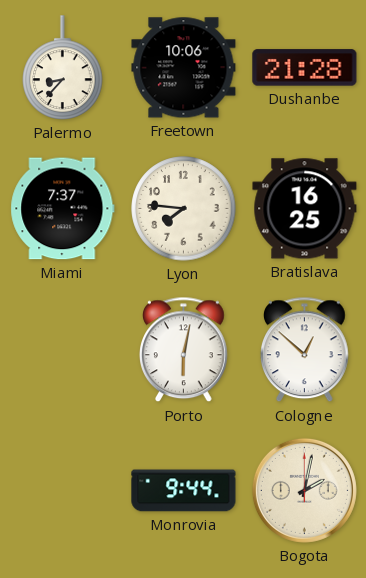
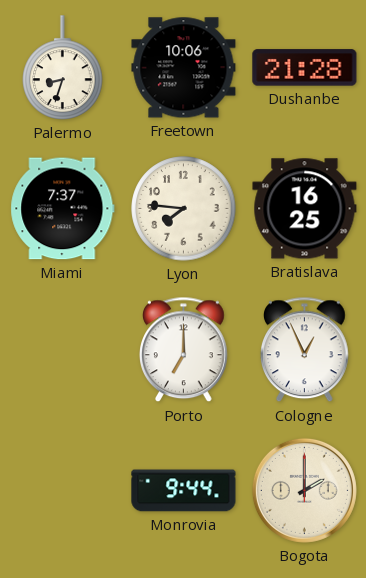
Palermo: 8:37 -> 8:33 (63, 68)
Porto: 6:02 -> 7:00 (184, 350)
Cologne: 12:52 -> 12:56 (305, 350)
Bogota: 2:02 -> 2:00 (304, 490)
